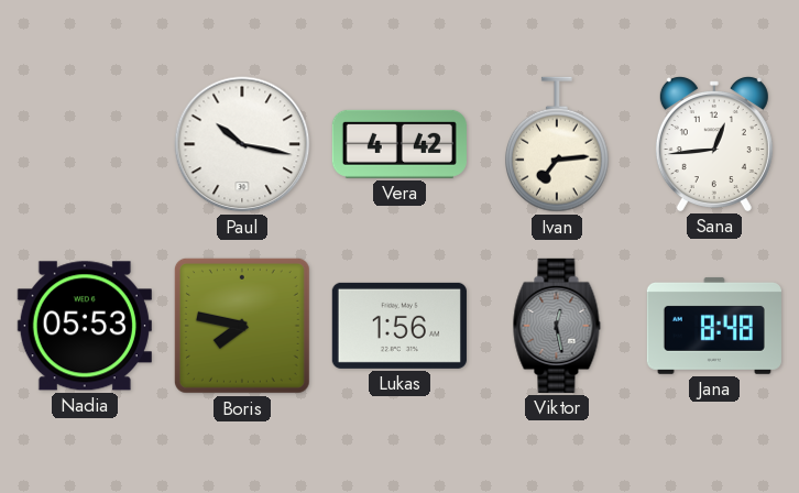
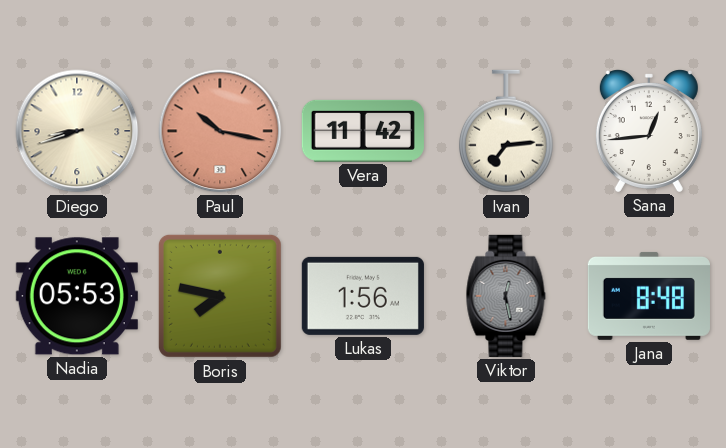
Diego: none -> 8:42 (77, 131)
Paul dial: white -> salmon (220, 131)
Vera: 4:42 -> 11:42 (363, 131)
